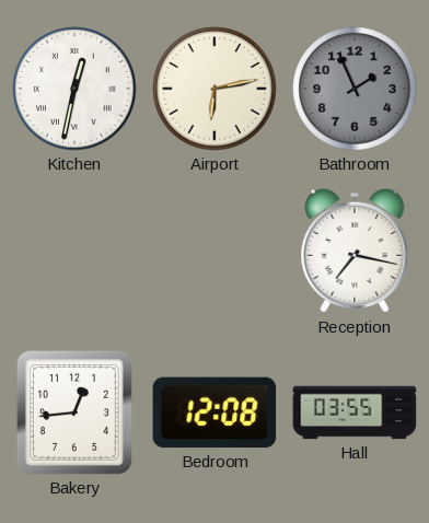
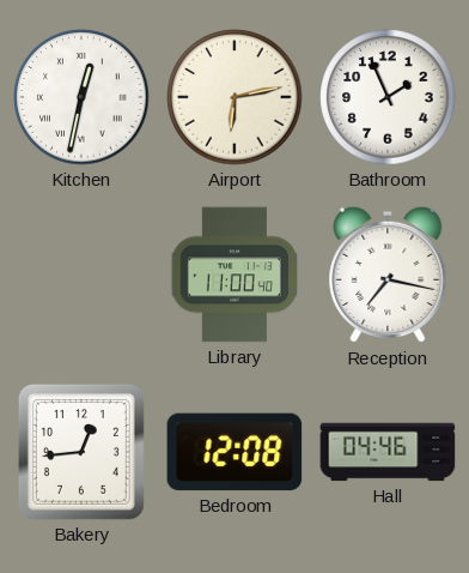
Bathroom dial: grey -> white (388, 97)
Library: none -> 11:00 (234, 275)
Hall: 03:55 -> 04:46 (388, 452)
